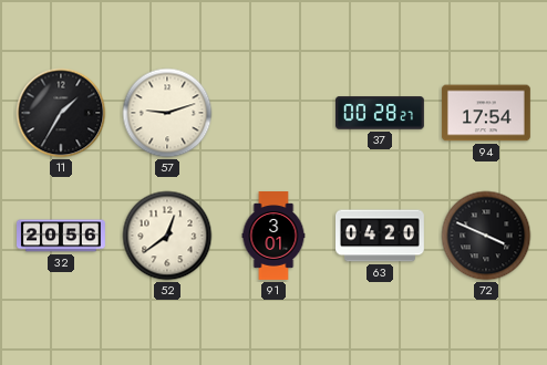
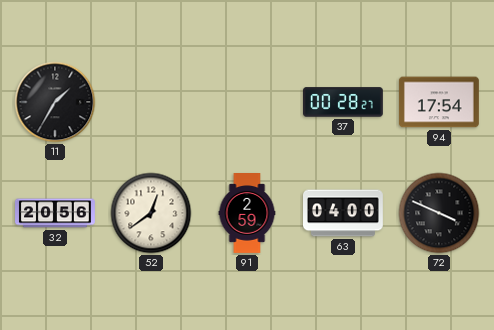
57: 9:12 -> none (167, 113)
91: 3:01 -> 2:59 (247, 214)
63: 04:20 -> 04:00 (344, 213)
